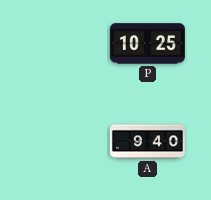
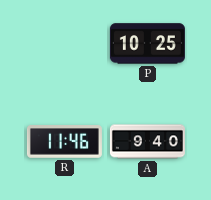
R: none -> 11:46 (64, 142)
